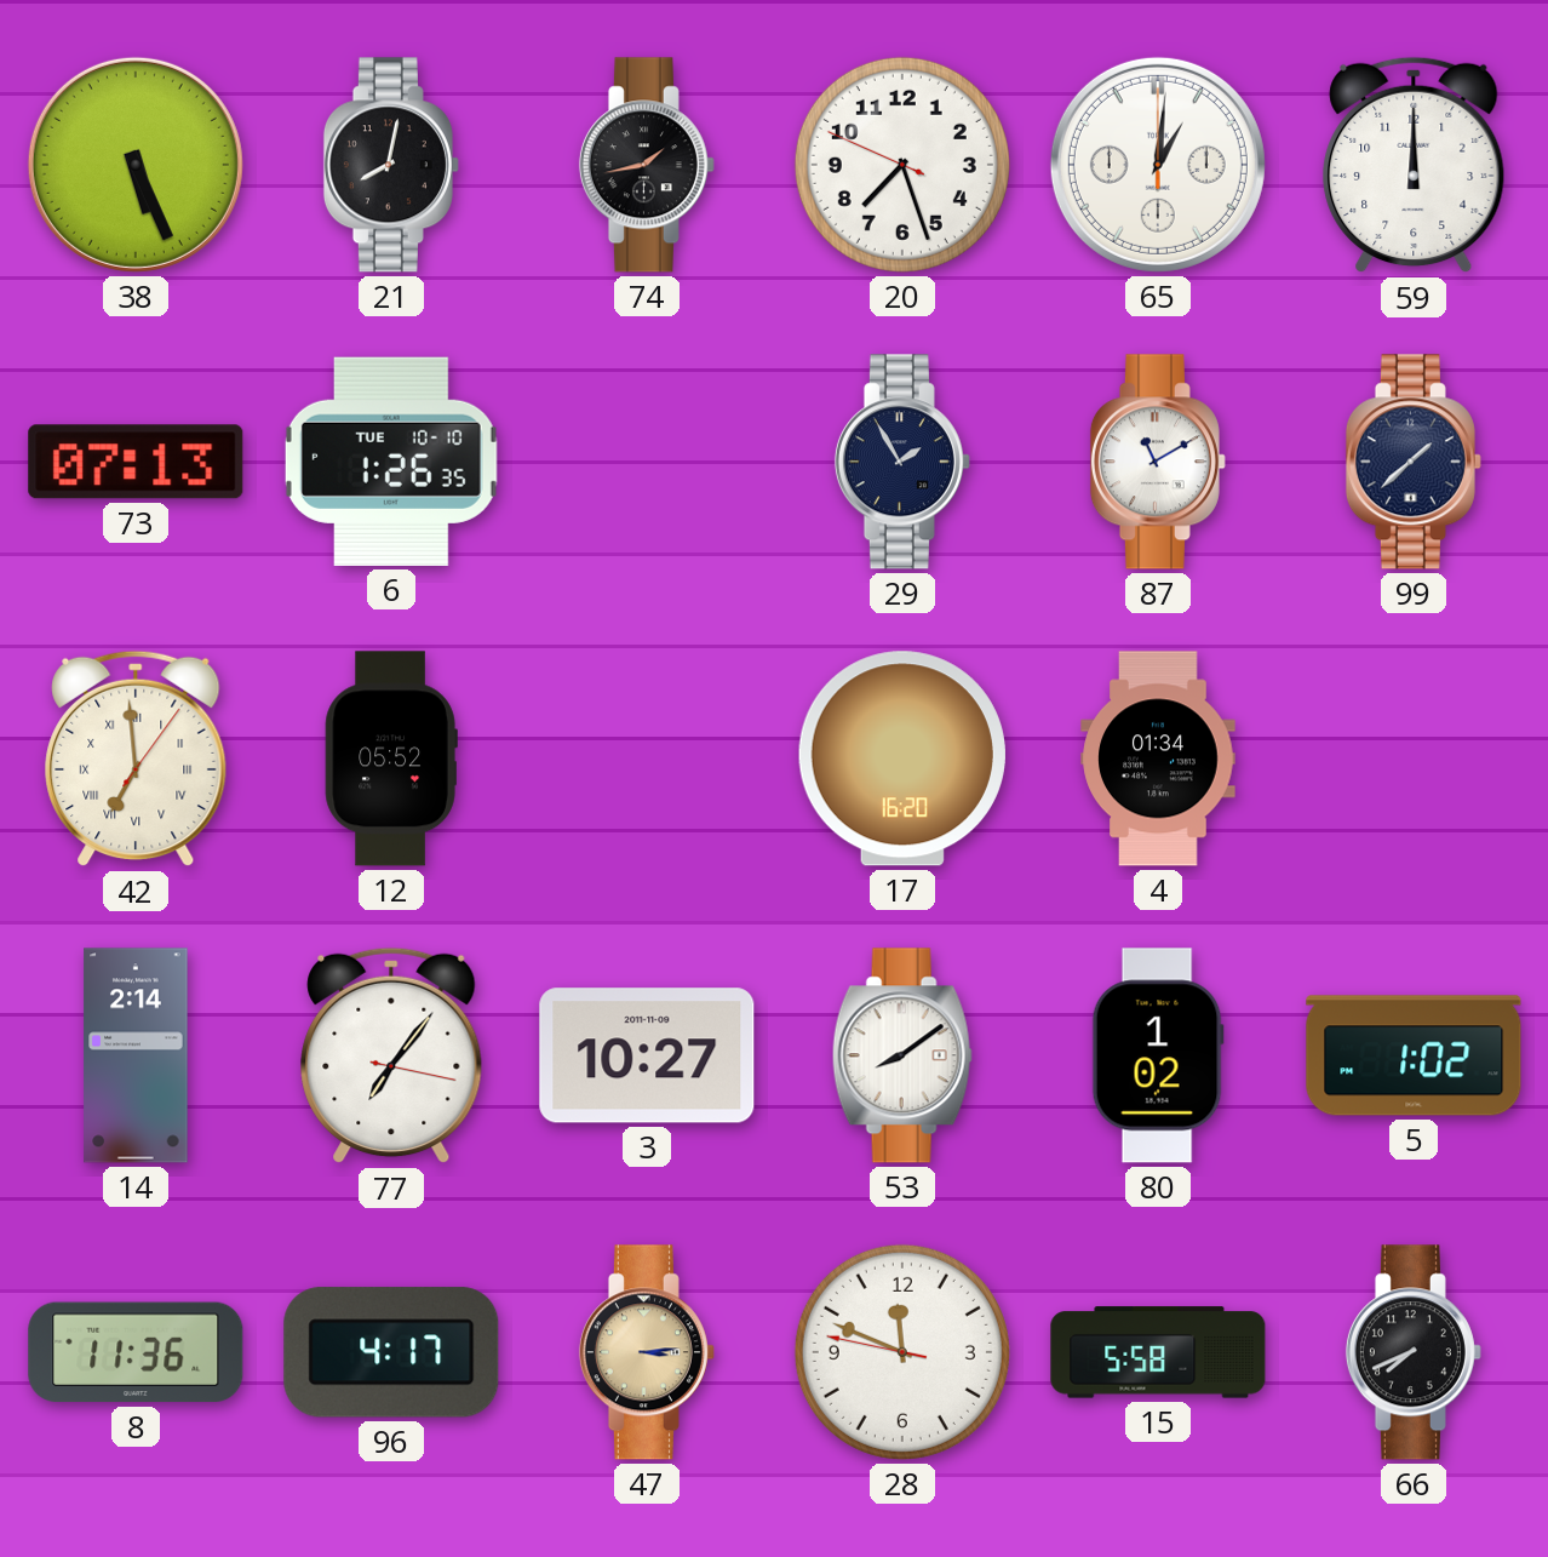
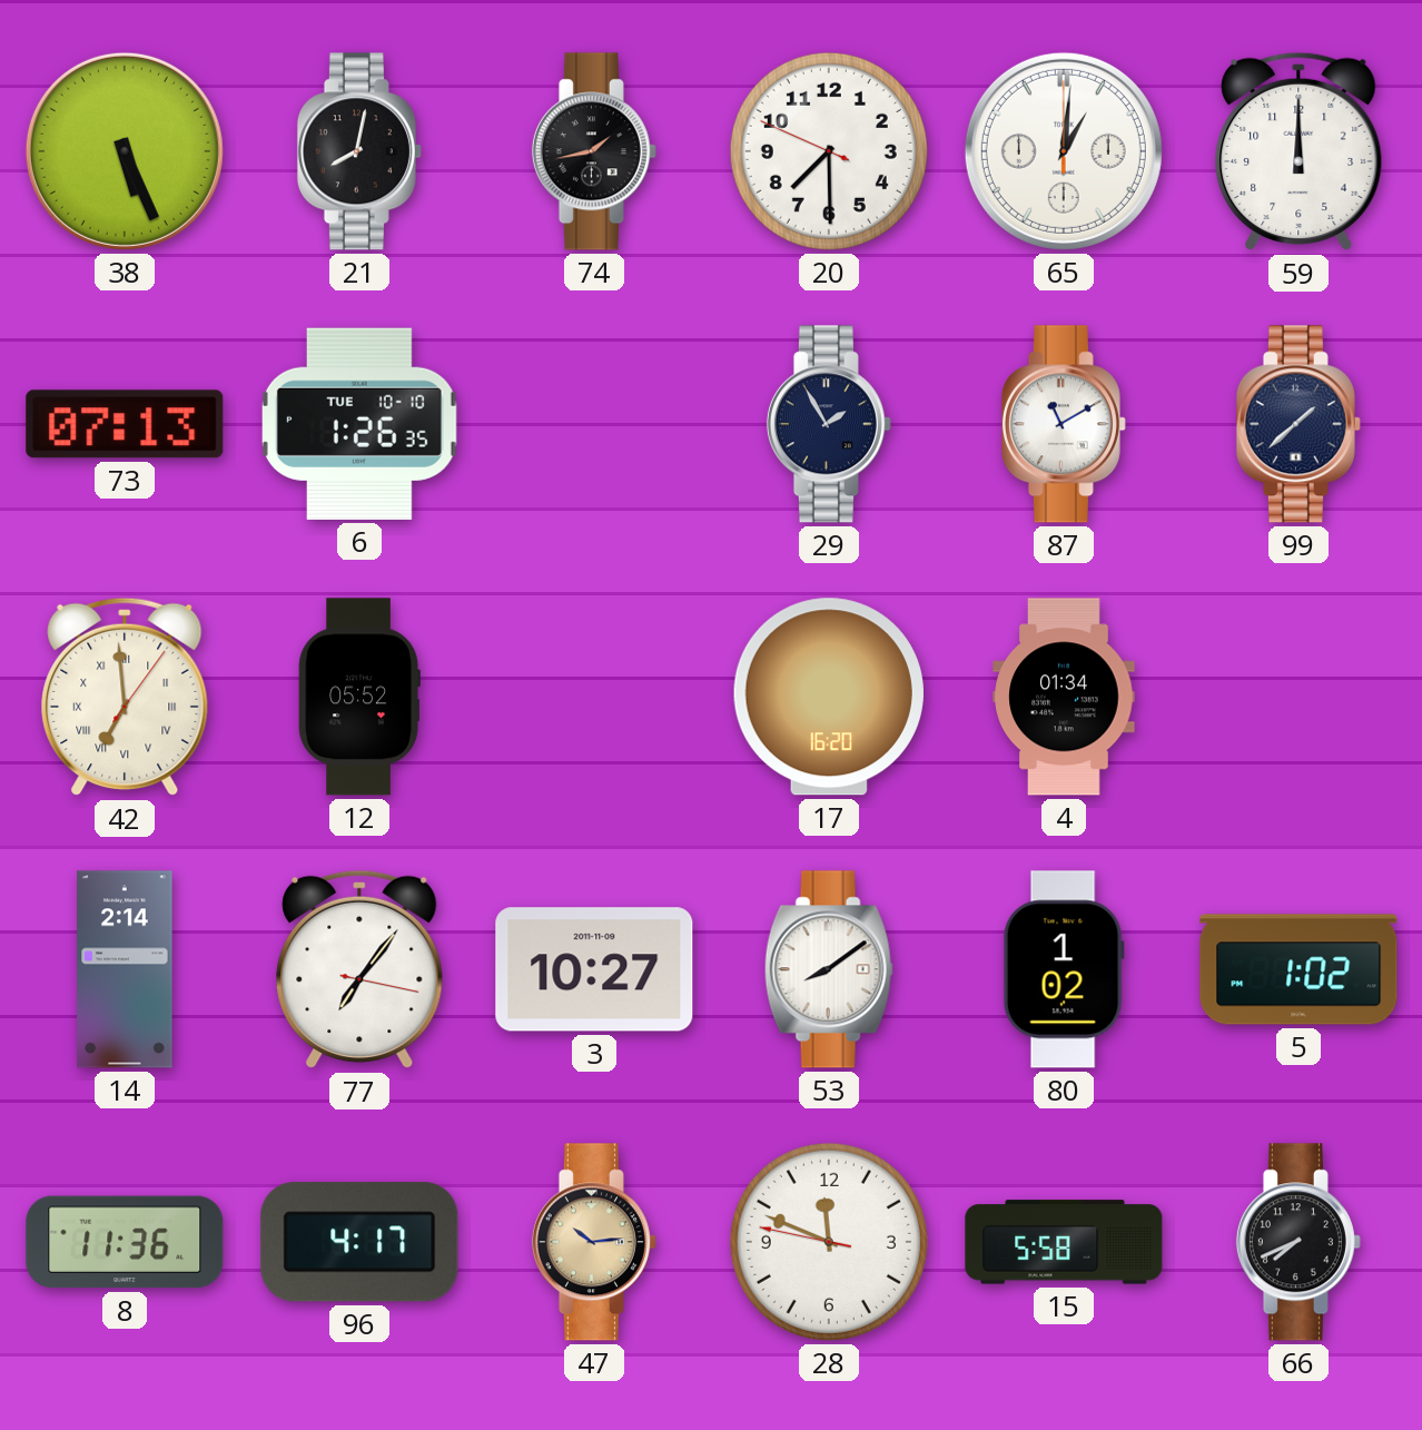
20: 7:26 -> 7:29 (829, 151)
47: 3:14 -> 10:14 (594, 1242)
